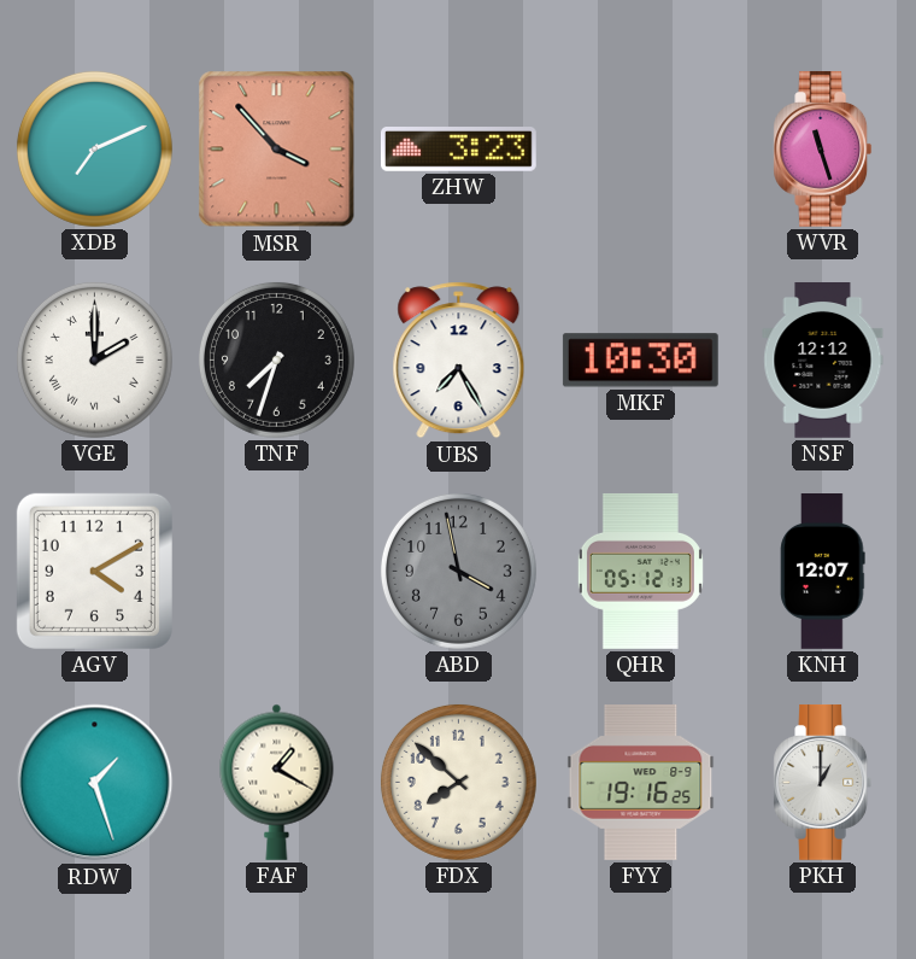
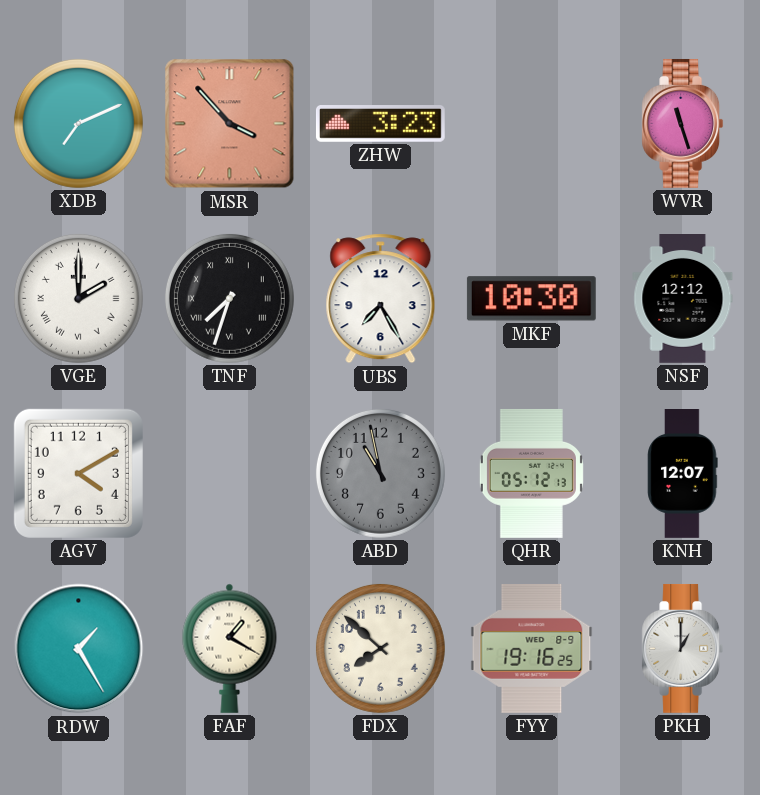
TNF numerals: Arabic -> Roman (229, 298)
ABD: 3:58 -> 10:58 (380, 473)
RDW: 1:27 -> 1:25 (79, 649)
